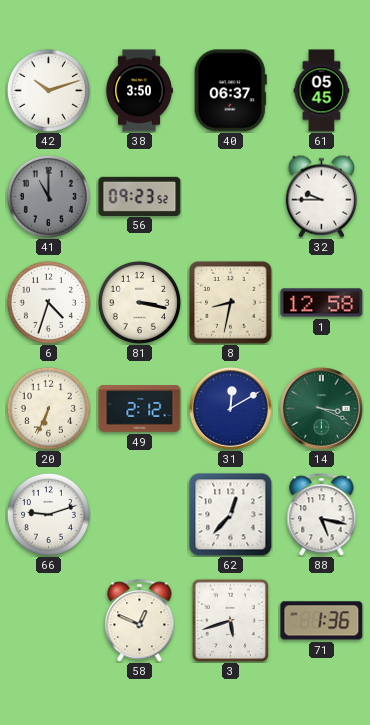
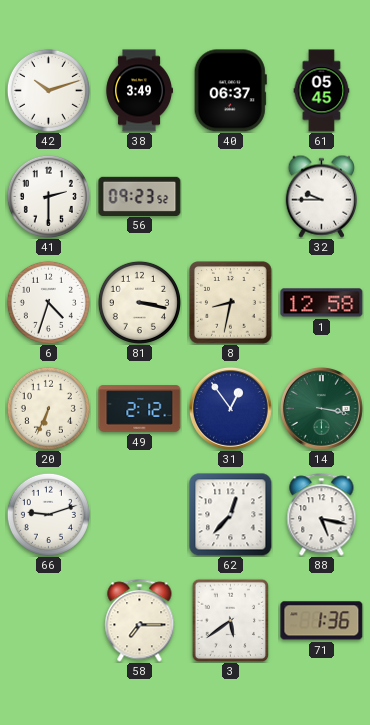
38: 3:50 -> 3:49 (139, 91)
41: 11:00 -> 2:30 (48, 196)
41 dial: grey -> white (48, 196)
31: 12:10 -> 12:54 (230, 408)
14: 3:19 -> 3:17 (321, 408)
58: 12:49 -> 7:15 (140, 621)
3: 5:42 -> 5:39 (231, 620)
